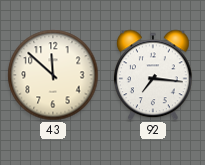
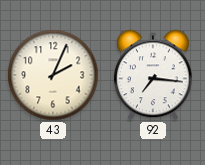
43: 11:52 -> 2:04 (53, 75)
